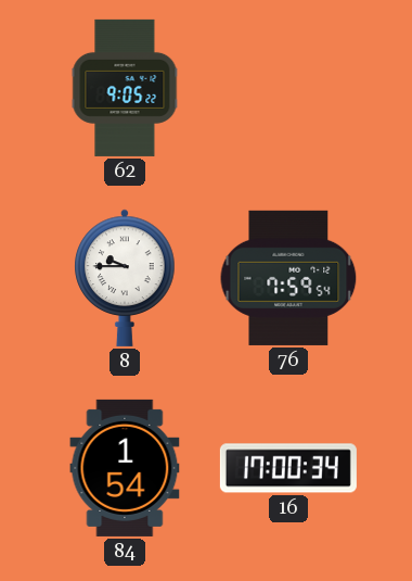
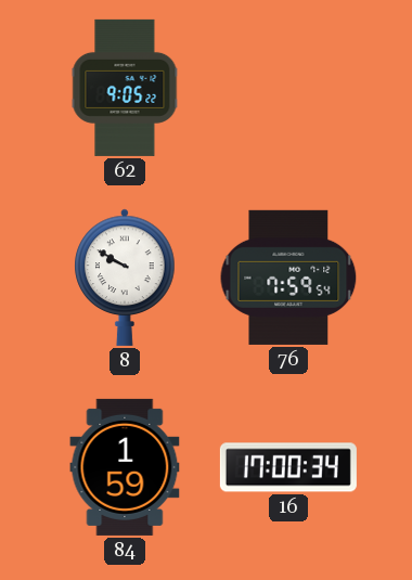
8: 9:45 -> 9:50 (125, 278)
84: 1:54 -> 1:59 (125, 467)
